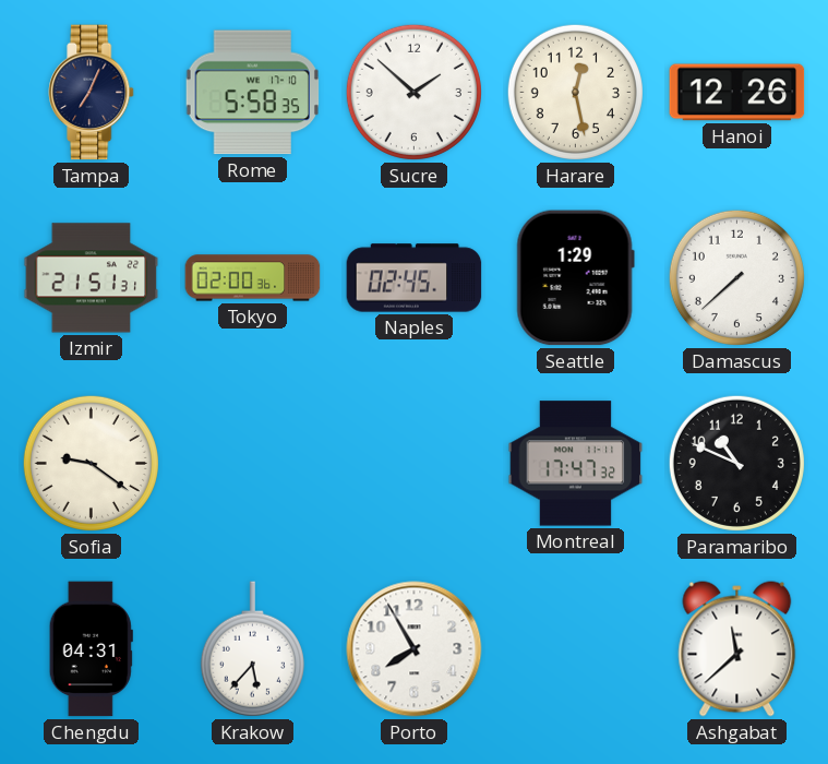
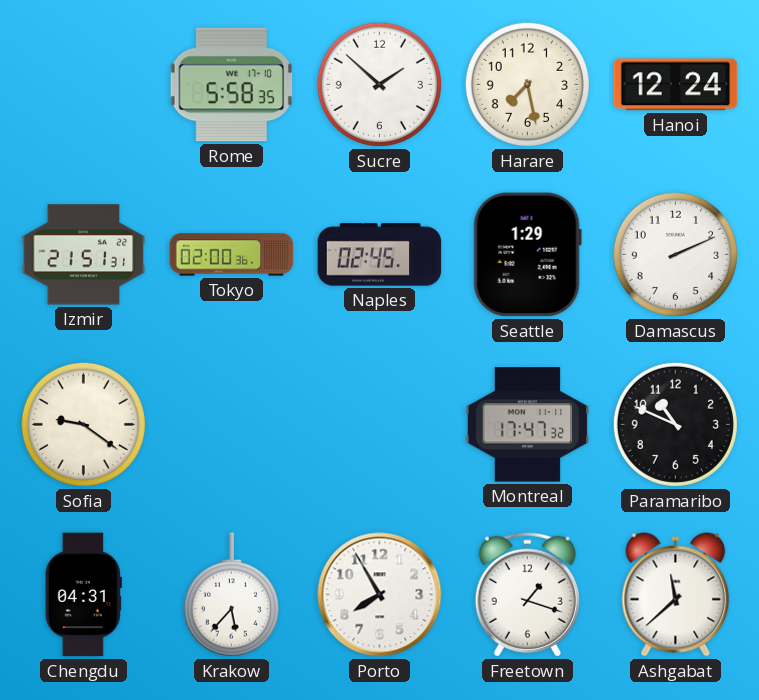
Tampa: 7:04 -> none (92, 93)
Harare: 12:28 -> 7:28 (527, 84)
Hanoi: 12:26 -> 12:24 (676, 85)
Damascus: 7:38 -> 2:11 (675, 254)
Freetown: none -> 1:18 (527, 594)
